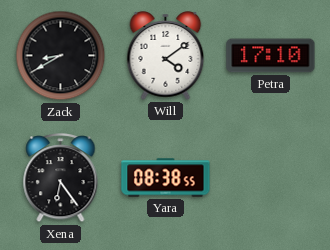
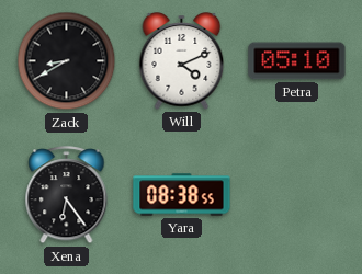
Will: 4:09 -> 4:11 (182, 61)
Petra: 17:10 -> 05:10 (297, 61)
